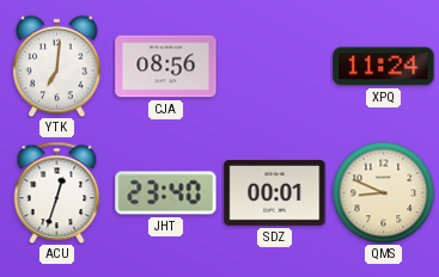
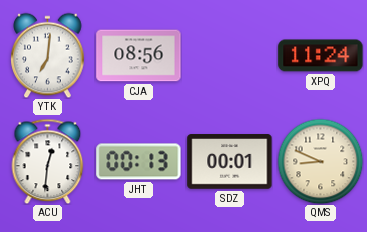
ACU: 12:33 -> 12:31 (48, 161)
JHT: 23:40 -> 00:13 (139, 162)
